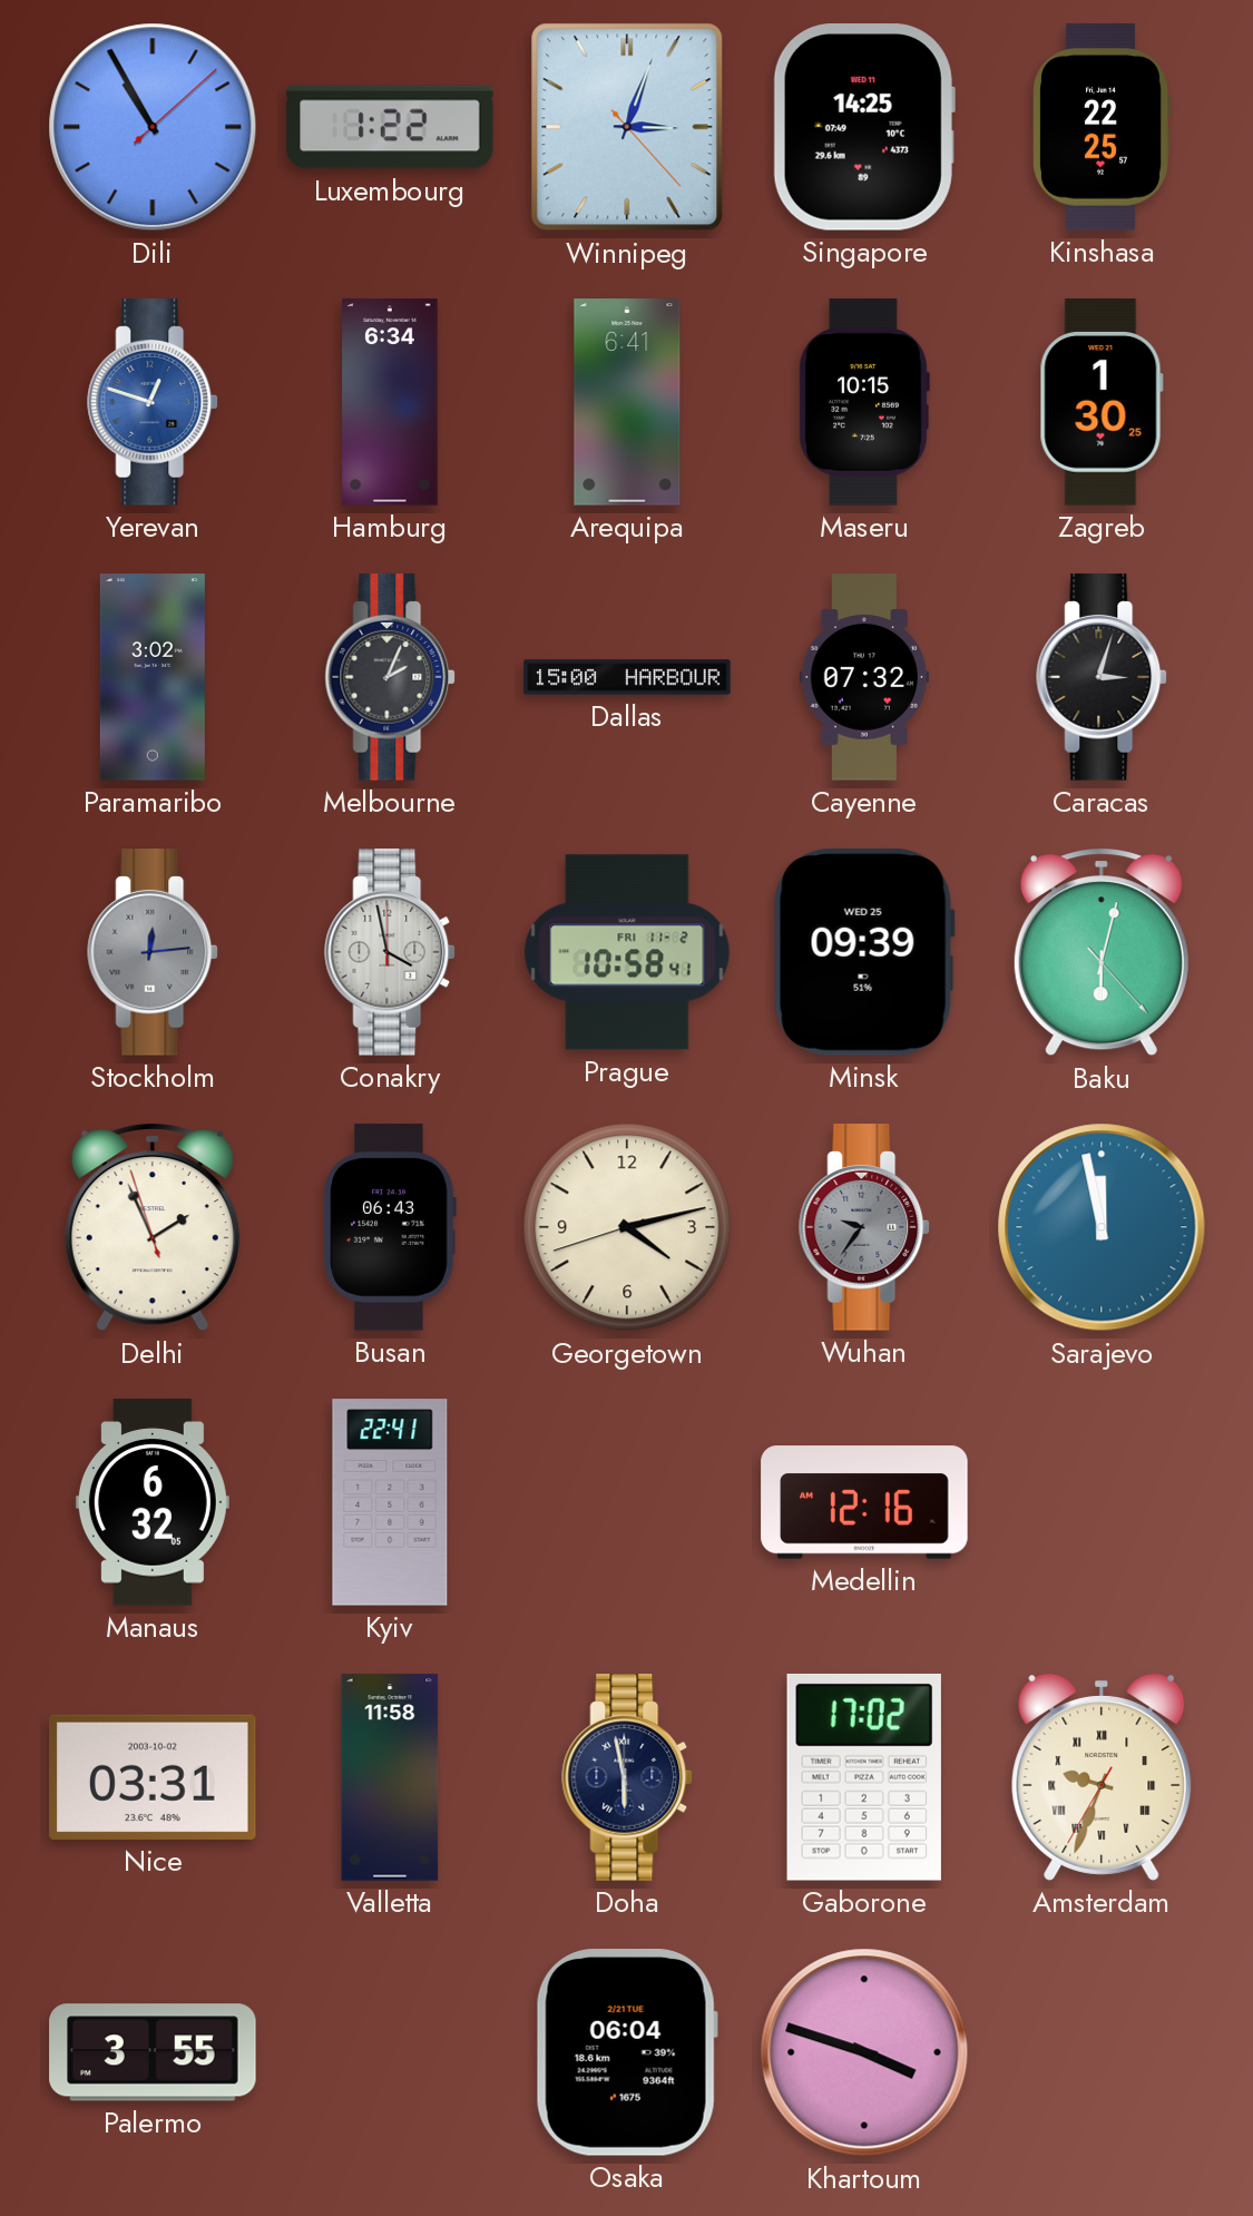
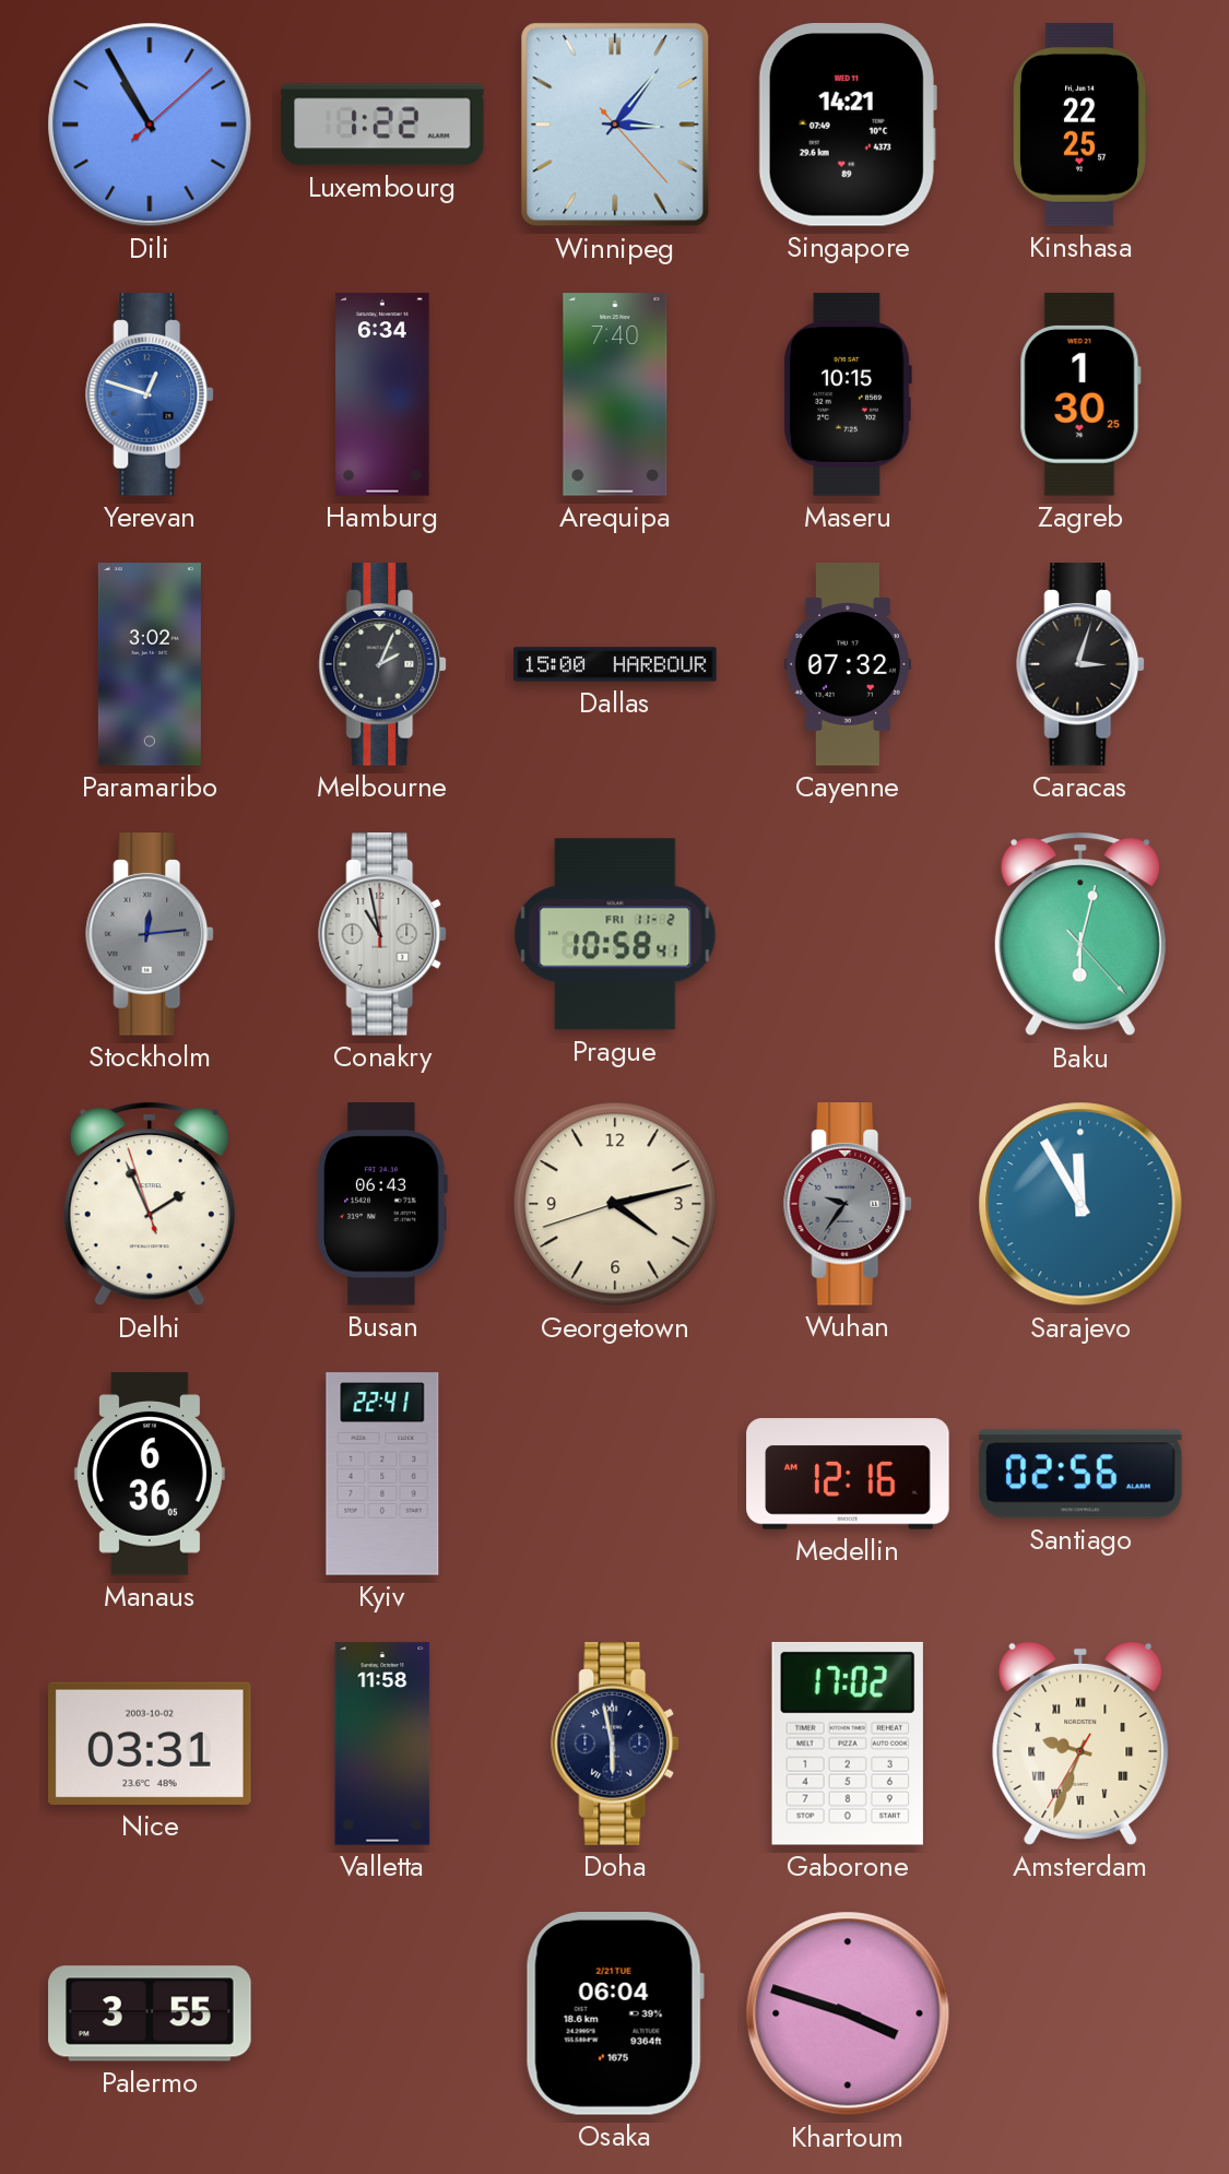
Winnipeg: 3:03 -> 3:06 (615, 125)
Singapore: 14:25 -> 14:21 (848, 125)
Arequipa: 6:41 -> 7:40 (615, 394)
Conakry: 3:58 -> 10:58 (383, 934)
Minsk: 09:39 -> none (864, 952)
Sarajevo: 11:58 -> 11:55 (1080, 1204)
Manaus: 6:32 -> 6:36 (150, 1474)
Santiago: none -> 02:56 (1080, 1474)
